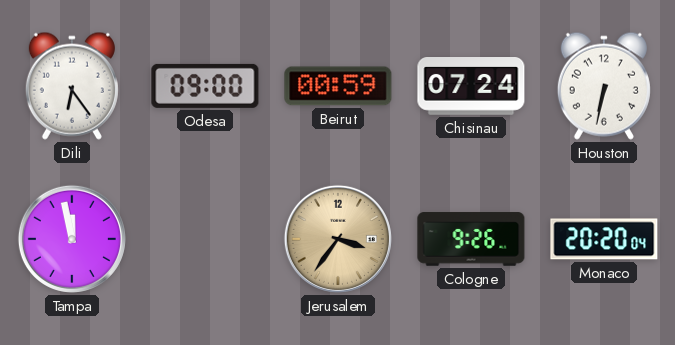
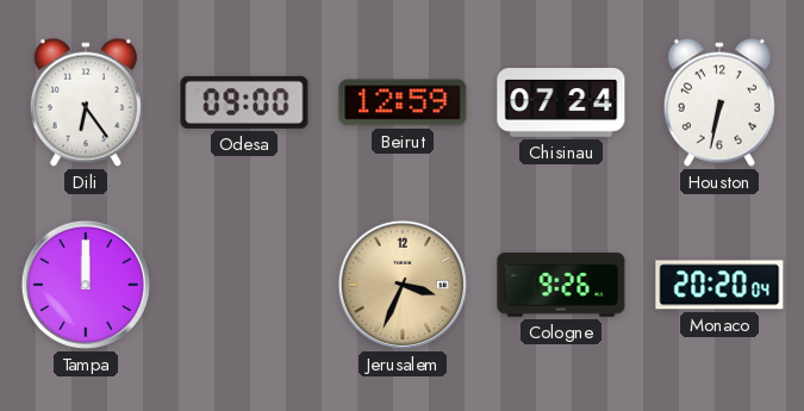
Beirut: 00:59 -> 12:59 (403, 102)
Tampa: 11:58 -> 12:00 (86, 285)
Jerusalem: 3:36 -> 3:34 (403, 285)
